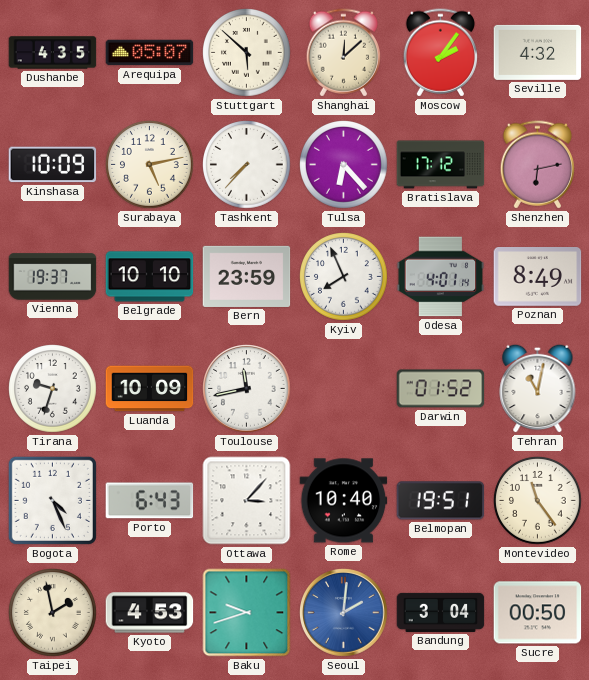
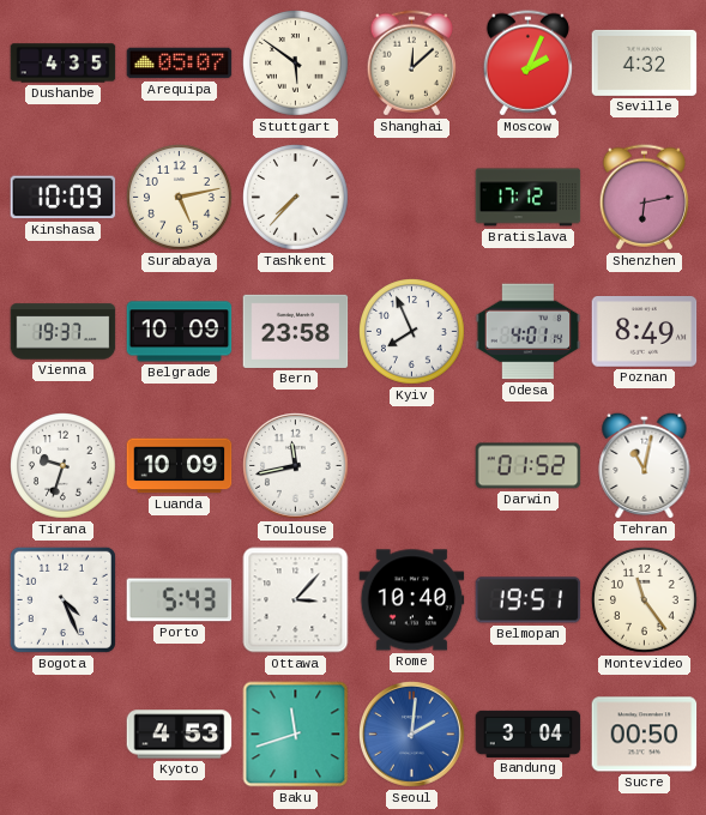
Stuttgart: 5:52 -> 5:51 (296, 64)
Moscow: 2:06 -> 2:04 (527, 64)
Tulsa: 6:23 -> none (344, 165)
Belgrade: 10:10 -> 10:09 (180, 332)
Bern: 23:59 -> 23:58 (296, 331)
Porto: 6:43 -> 5:43 (180, 600)
Taipei: 1:58 -> none (53, 613)
Baku: 9:42 -> 11:42 (296, 735)
